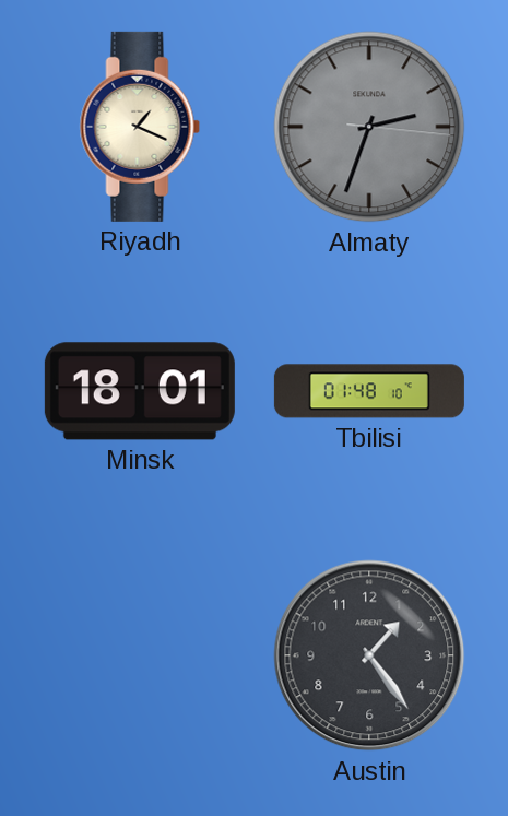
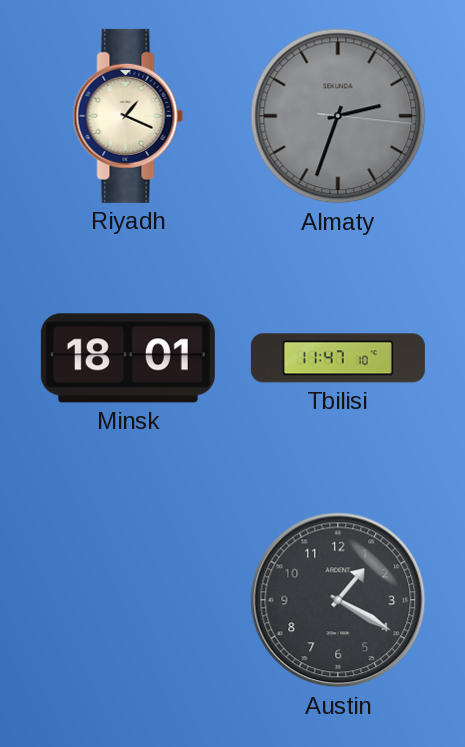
Tbilisi: 01:48 -> 11:47 (338, 358)
Austin: 1:24 -> 1:20 (338, 600)
